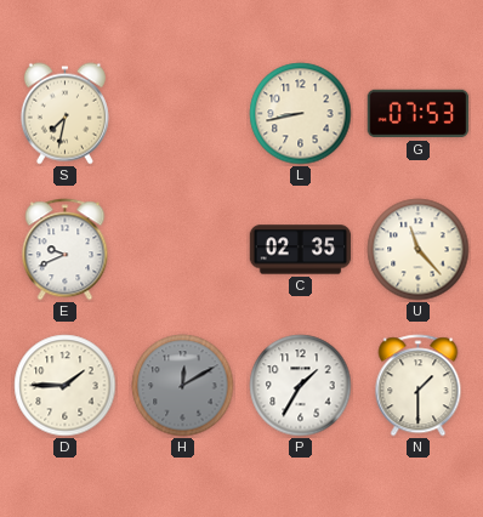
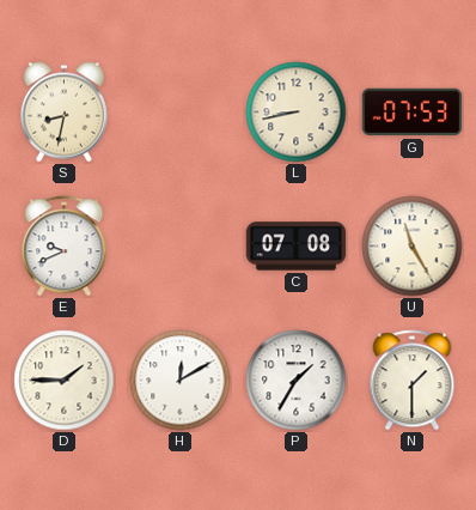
S: 7:32 -> 8:32 (63, 113)
C: 02:35 -> 07:08 (297, 247)
U: 11:23 -> 11:25 (413, 247)
H dial: grey -> white (181, 381)
